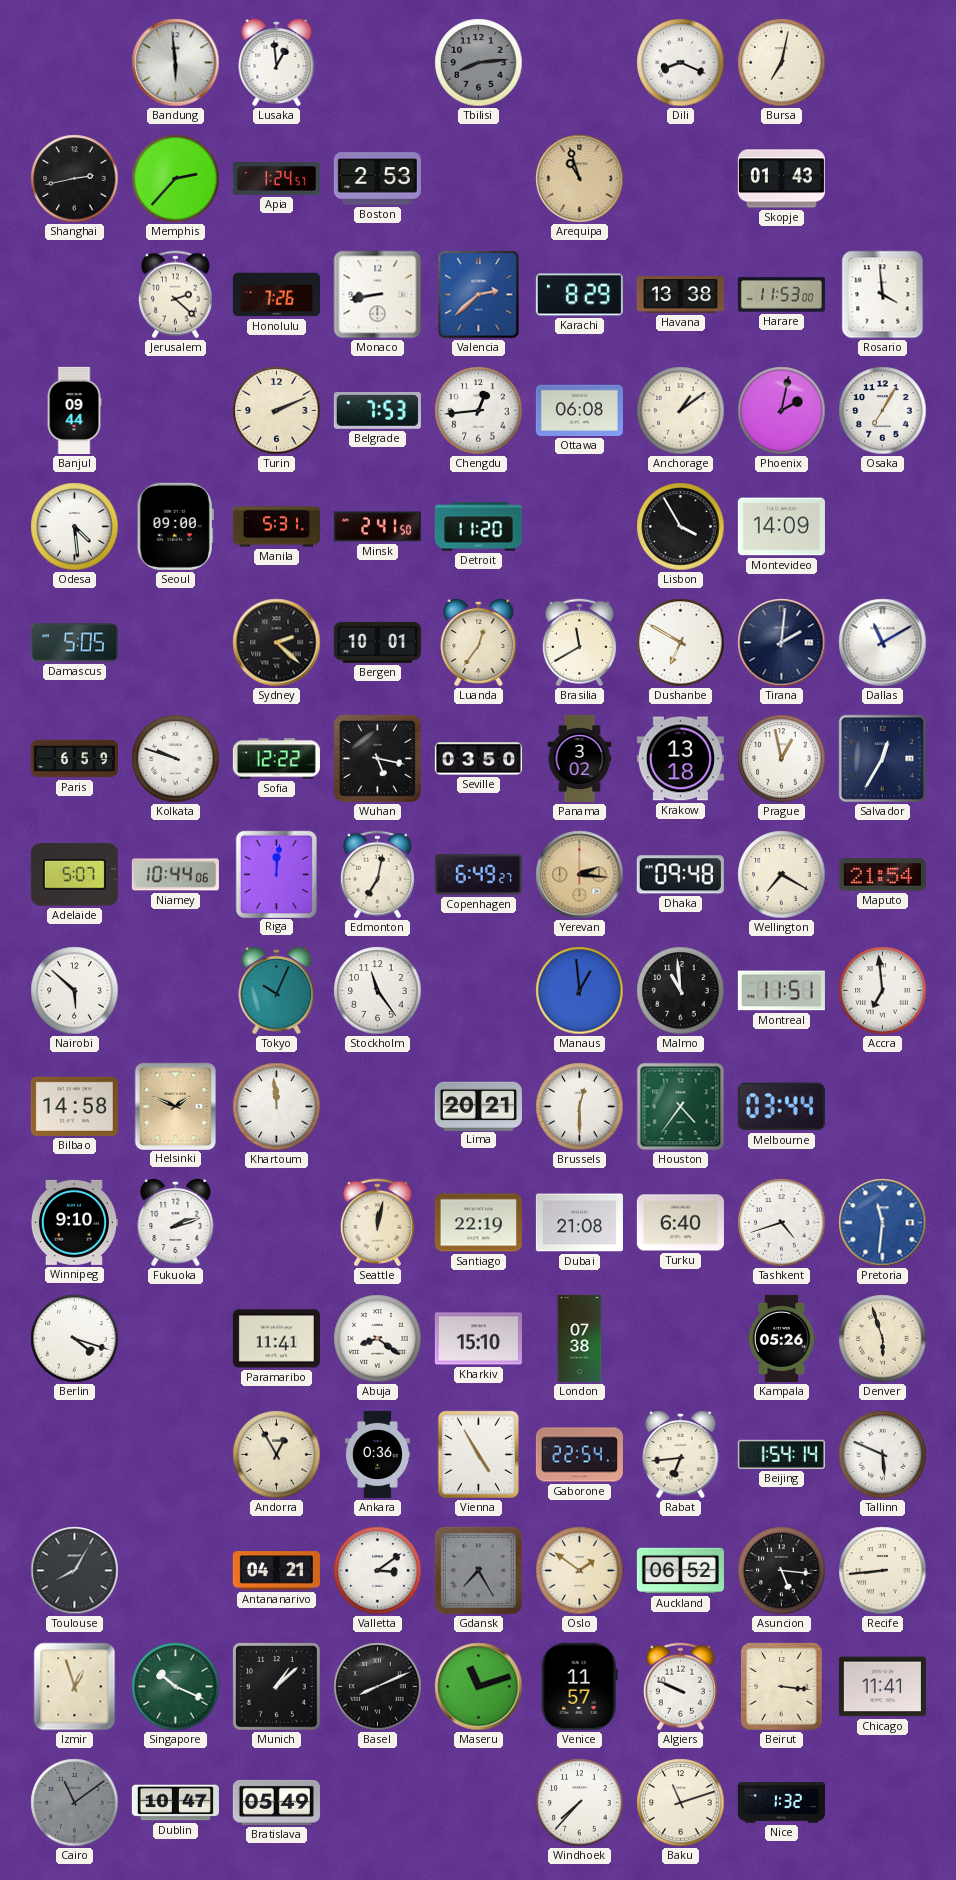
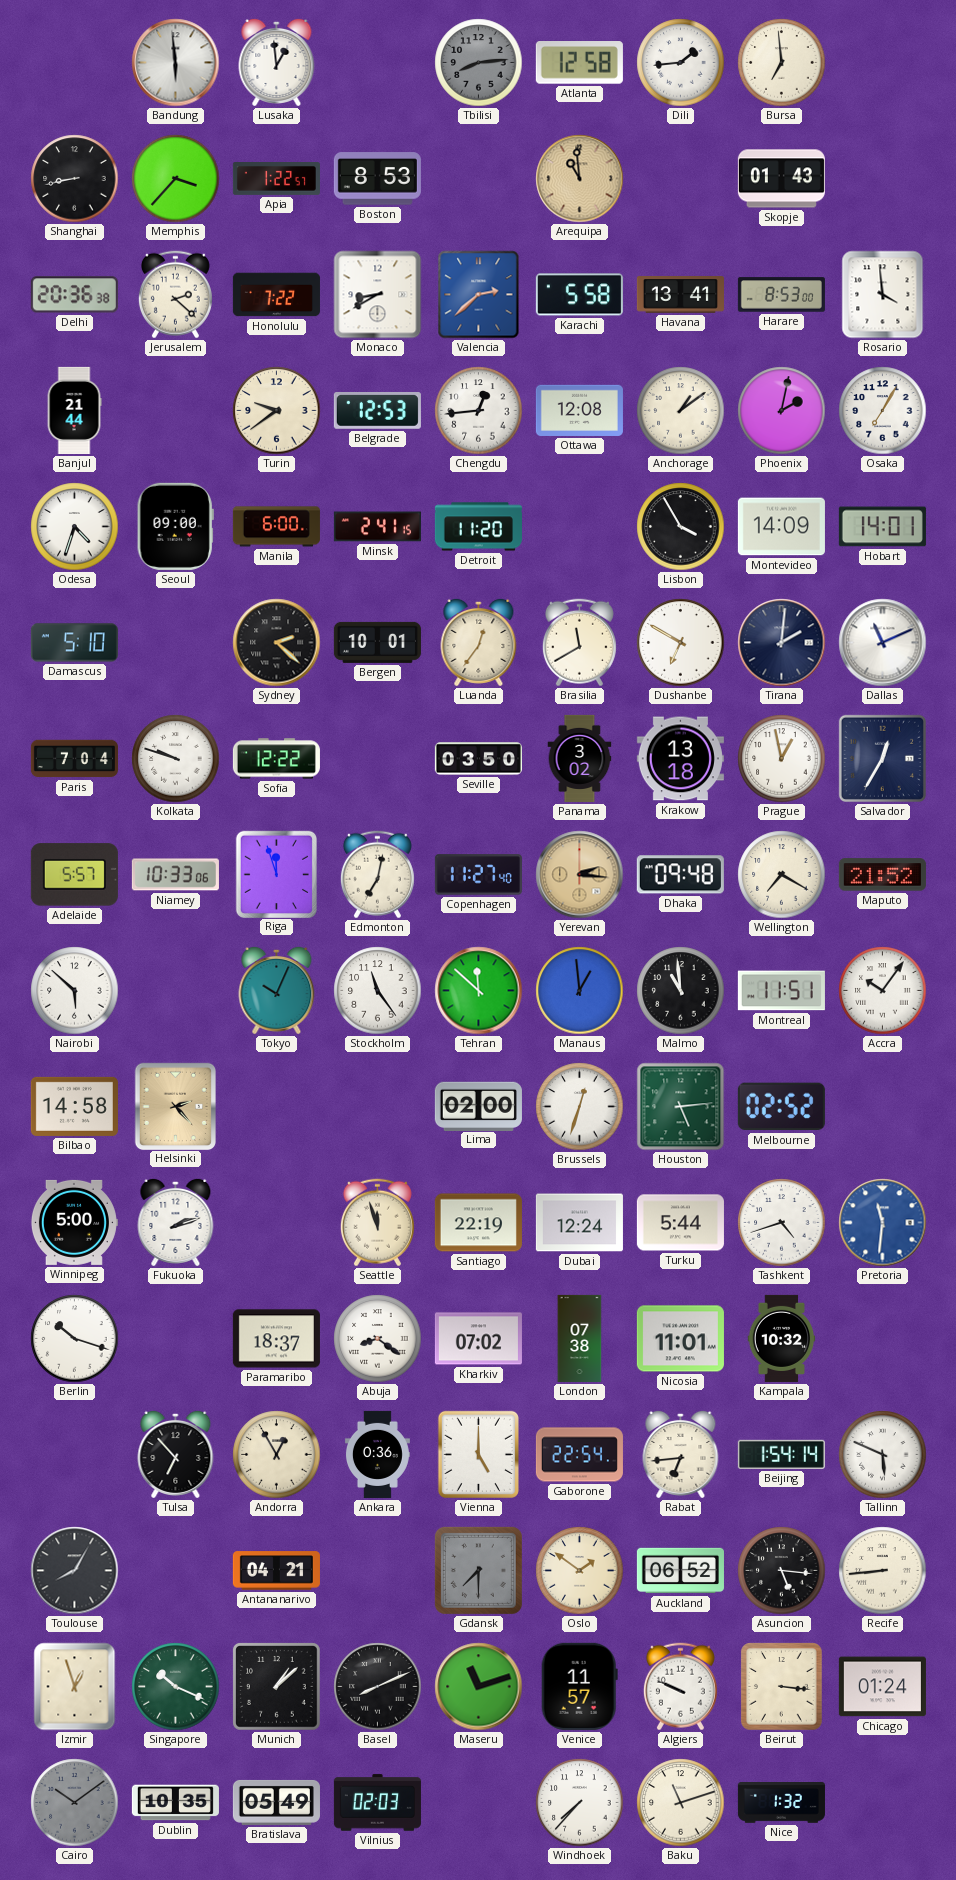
Atlanta: none -> 12:58 (579, 63)
Dili: 8:19 -> 1:44 (681, 63)
Bursa: 7:02 -> 6:59 (782, 63)
Shanghai: 2:43 -> 8:43 (75, 179)
Memphis: 2:37 -> 3:37 (176, 179)
Apia: 1:24 -> 1:22 (276, 179)
Boston: 2:53 -> 8:53 (377, 179)
Arequipa: 10:57 -> 10:59 (580, 179)
Delhi: none -> 20:36 (74, 295)
Honolulu: 7:26 -> 7:22 (276, 295)
Monaco: 8:43 -> 8:40 (378, 295)
Karachi: 8:29 -> 5:58 (579, 295)
Havana: 13:38 -> 13:41 (680, 295)
Harare: 11:53 -> 8:53 (781, 295)
Banjul: 09:44 -> 21:44 (74, 410)
Turin: 2:11 -> 9:39 (277, 411)
Belgrade: 7:53 -> 12:53 (377, 411)
Ottawa: 06:08 -> 12:08 (579, 410)
Odesa: 4:29 -> 4:33 (75, 527)
Manila: 5:31 -> 6:00 (276, 527)
Minsk: 2:41:50 -> 2:41:15 (377, 527)
Hobart: none -> 14:01 (882, 527)
Damascus: 5:05 -> 5:10 (74, 643)
Dallas: 11:10 -> 11:11 (883, 643)
Paris: 6:59 -> 7:04 (74, 759)
Wuhan: 5:17 -> none (377, 758)
Adelaide: 5:07 -> 5:57 (74, 875)
Niamey: 10:44 -> 10:33 (175, 875)
Riga: 12:01 -> 11:57 (276, 874)
Copenhagen: 6:49 -> 11:27 (478, 875)
Maputo: 21:54 -> 21:52 (882, 875)
Tehran: none -> 11:52 (479, 991)
Accra: 6:59 -> 10:06 (883, 991)
Helsinki: 1:49 -> 2:23 (175, 1106)
Khartoum: 11:59 -> none (277, 1107)
Lima: 20:21 -> 02:00 (478, 1106)
Brussels: 12:30 -> 12:33 (580, 1107)
Houston: 4:36 -> 5:14 (681, 1107)
Melbourne: 03:44 -> 02:52 (781, 1107)
Winnipeg: 9:10 -> 5:00 (74, 1222)
Seattle: 12:02 -> 11:57 (377, 1223)
Dubai: 21:08 -> 12:24 (579, 1223)
Turku: 6:40 -> 5:44 (680, 1223)
Berlin: 4:18 -> 10:18 (75, 1339)
Paramaribo: 11:41 -> 18:37 (276, 1339)
Kharkiv: 15:10 -> 07:02 (478, 1339)
Nicosia: none -> 11:01 (680, 1339)
Kampala: 05:26 -> 10:32 (782, 1338)
Denver: 5:57 -> none (883, 1339)
Tulsa: none -> 6:53 (176, 1454)
Vienna: 4:55 -> 5:00 (478, 1454)
Valletta: 3:09 -> none (378, 1571)
Gdansk: 7:25 -> 7:30 (478, 1570)
Chicago: 11:41 -> 01:24 (882, 1687)
Cairo: 11:09 -> 10:09 (75, 1803)
Dublin: 10:47 -> 10:35 (175, 1803)
Vilnius: none -> 02:03 (377, 1803)
